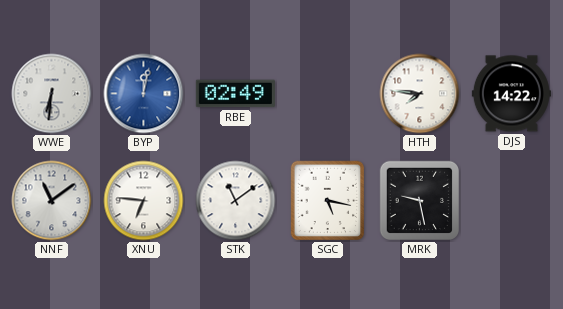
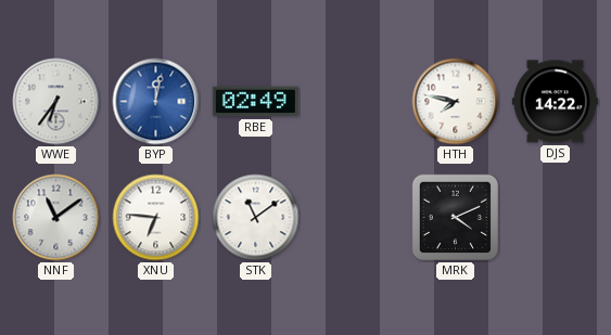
WWE: 6:31 -> 6:36 (56, 102)
HTH: 7:46 -> 7:47 (456, 102)
SGC: 5:17 -> none (328, 201)
MRK: 9:28 -> 4:11 (456, 218)
